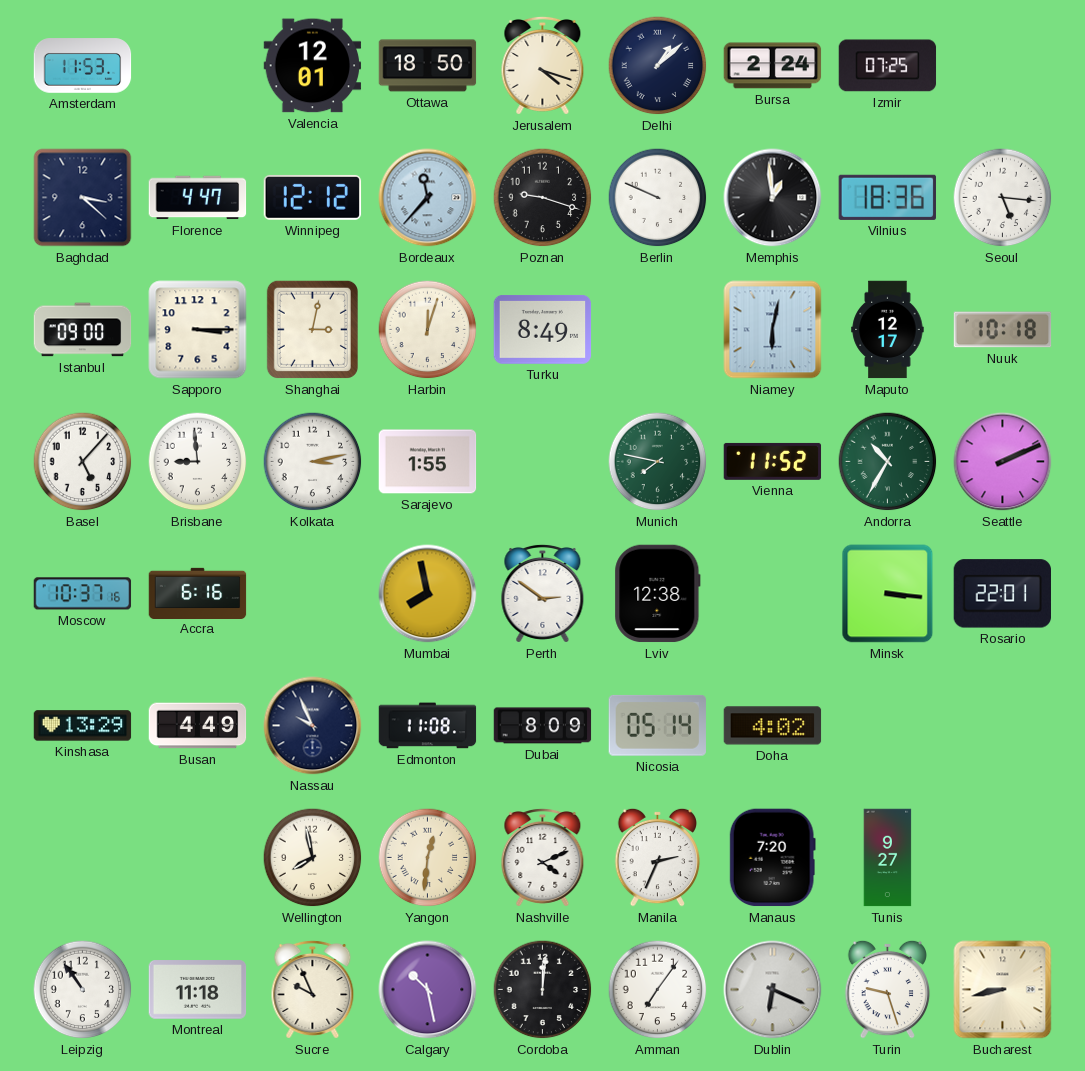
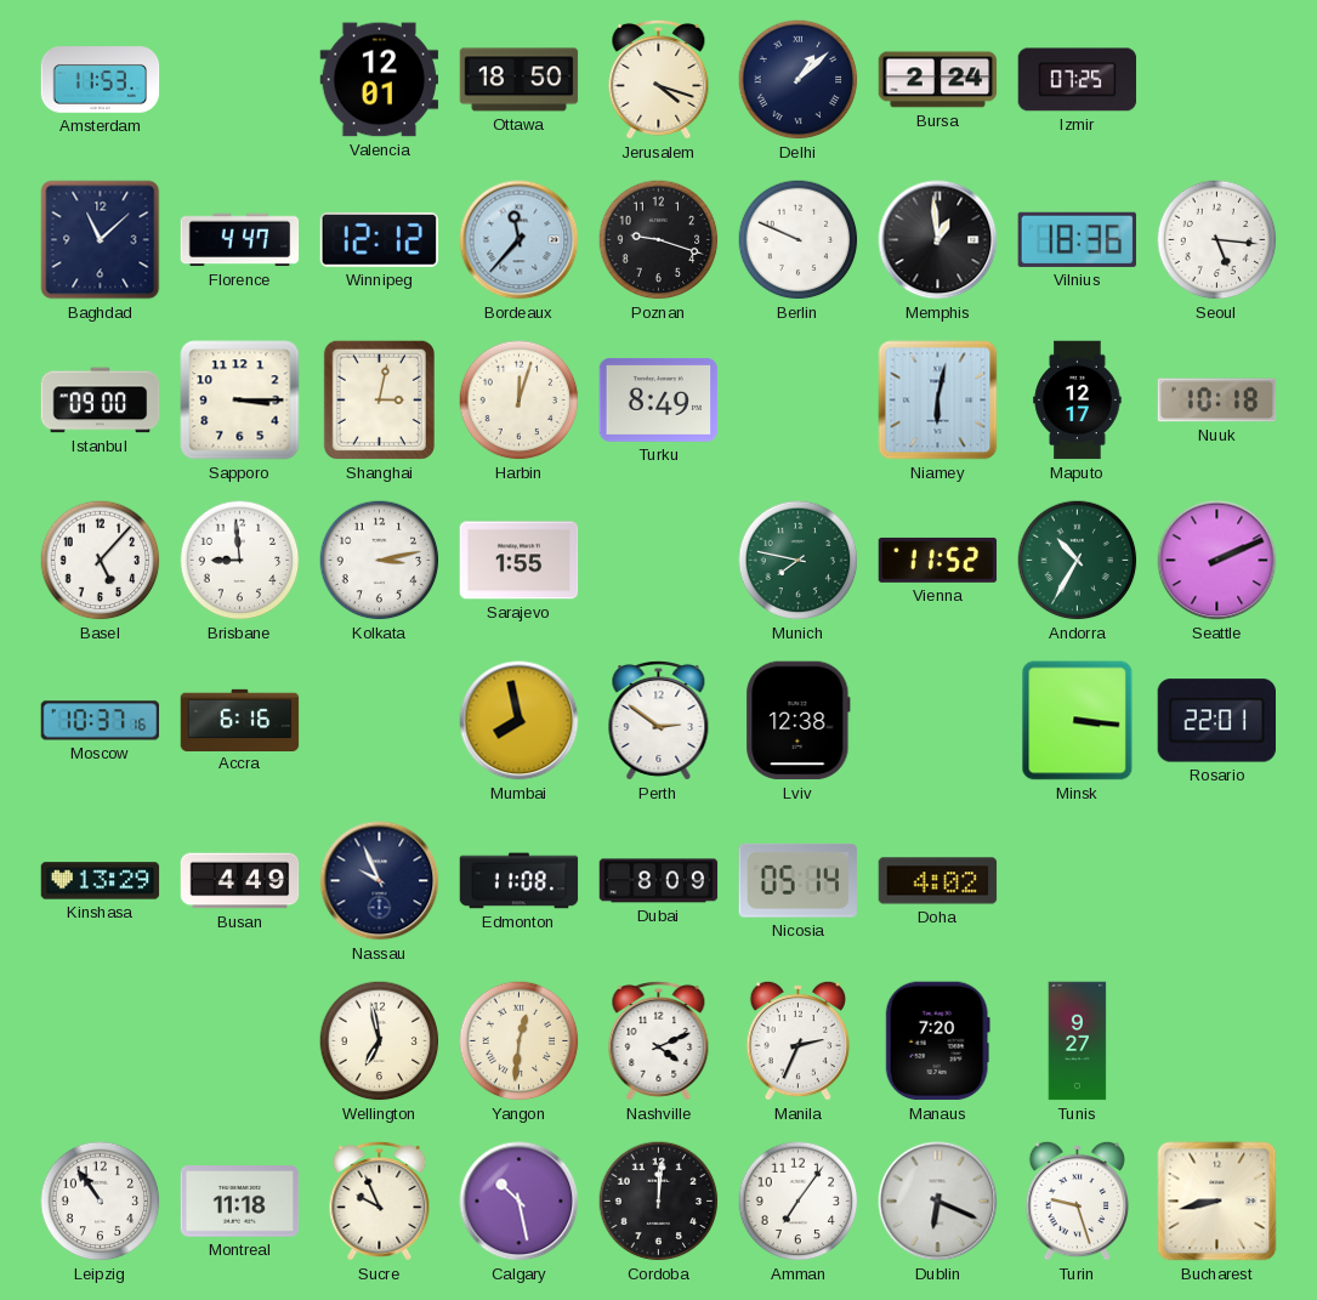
Baghdad: 3:22 -> 11:08 (101, 240)
Wellington: 7:58 -> 6:58 (380, 1041)
